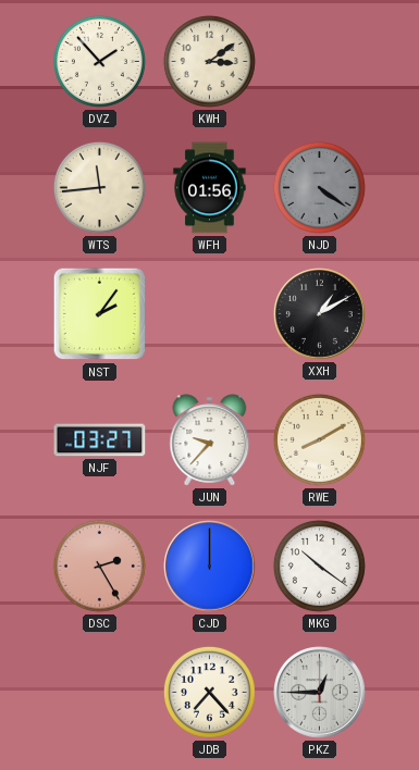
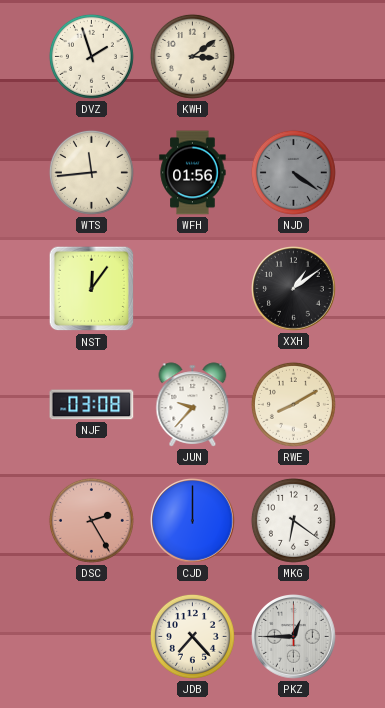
DVZ: 1:53 -> 1:57 (91, 56)
NST: 2:06 -> 12:06 (92, 289)
XXH: 1:10 -> 1:09 (294, 289)
NJF: 03:27 -> 03:08 (92, 405)
MKG: 10:21 -> 6:21 (293, 520)
